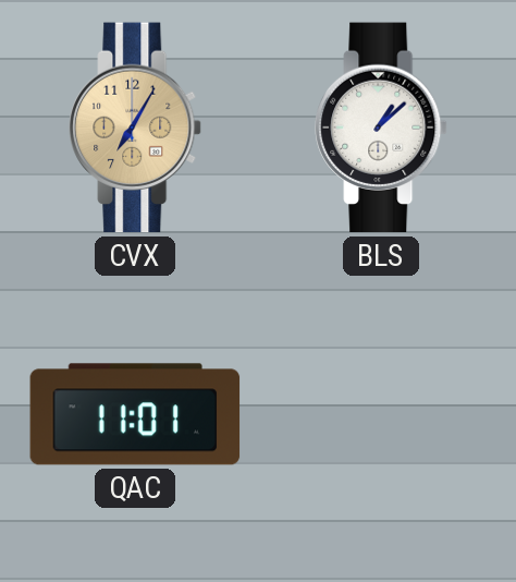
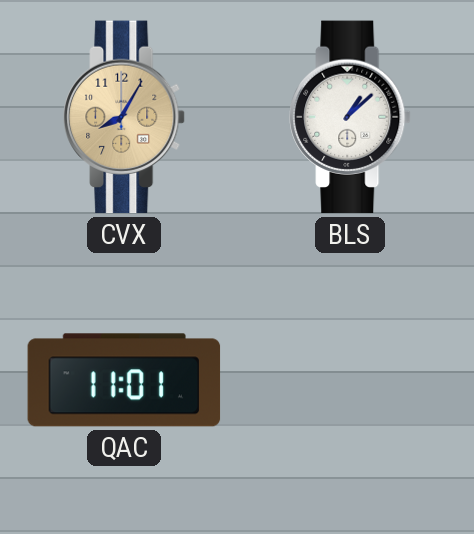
CVX: 7:05 -> 8:05 (124, 117)
